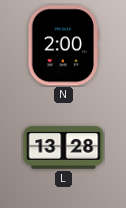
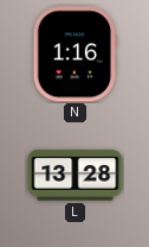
N: 2:00 -> 1:16 (74, 55)
